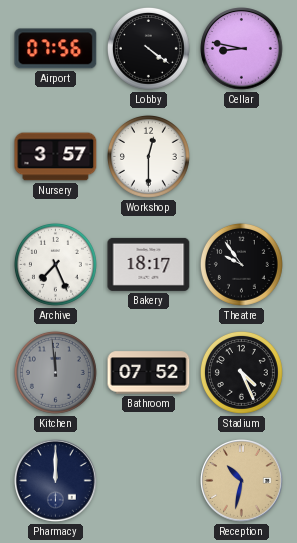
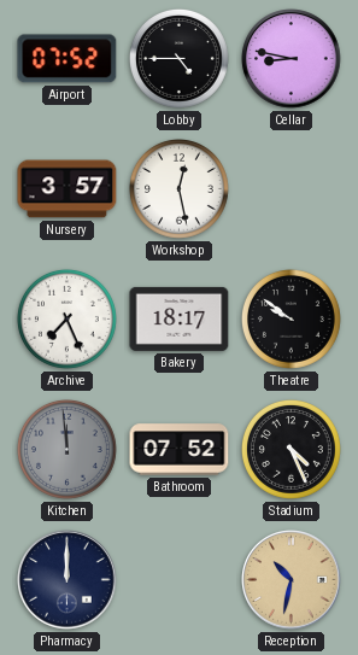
Airport: 07:56 -> 07:52 (68, 59)
Lobby: 4:21 -> 4:45 (178, 58)
Workshop: 12:30 -> 12:28 (178, 188)
Theatre: 9:54 -> 9:51 (290, 318)
